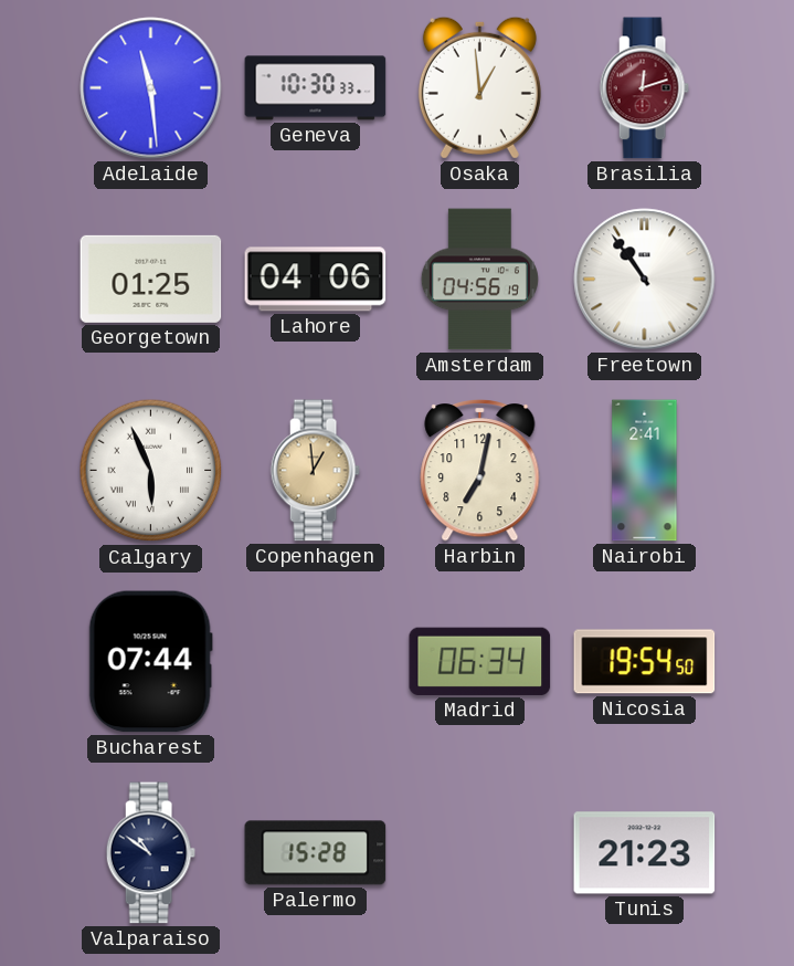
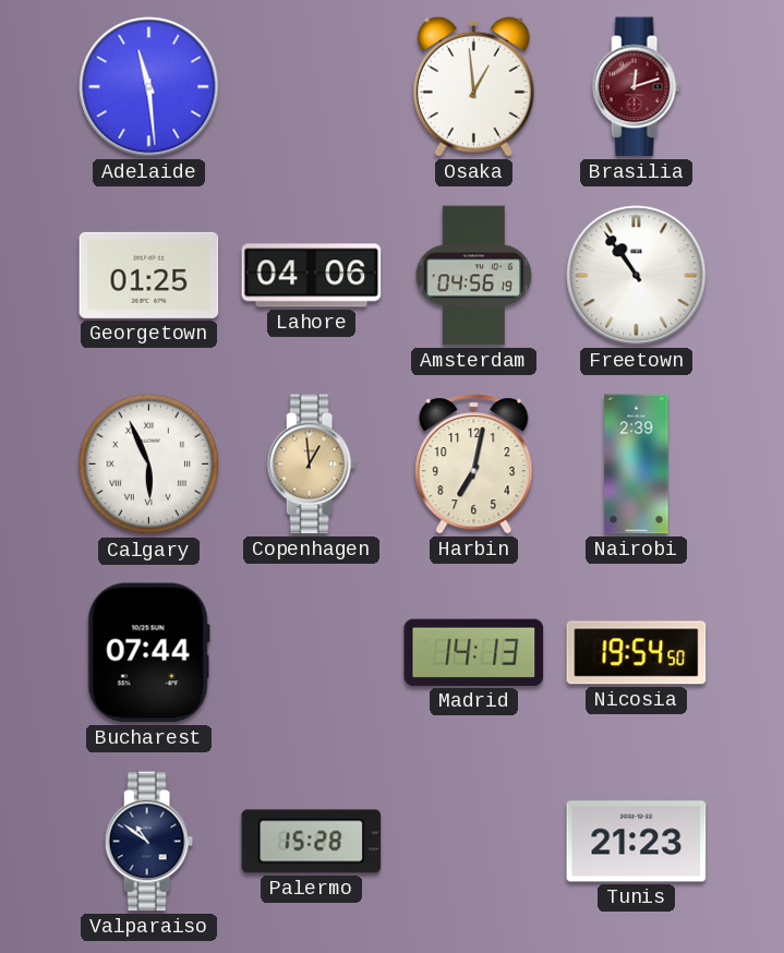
Geneva: 10:30 -> none (316, 88)
Nairobi: 2:41 -> 2:39 (637, 465)
Madrid: 06:34 -> 14:13 (474, 652)
